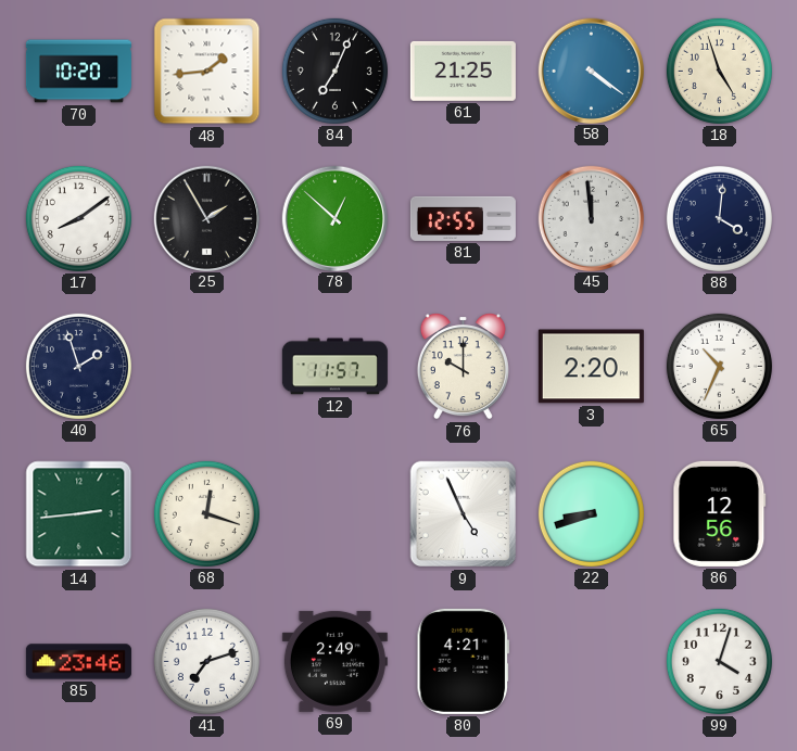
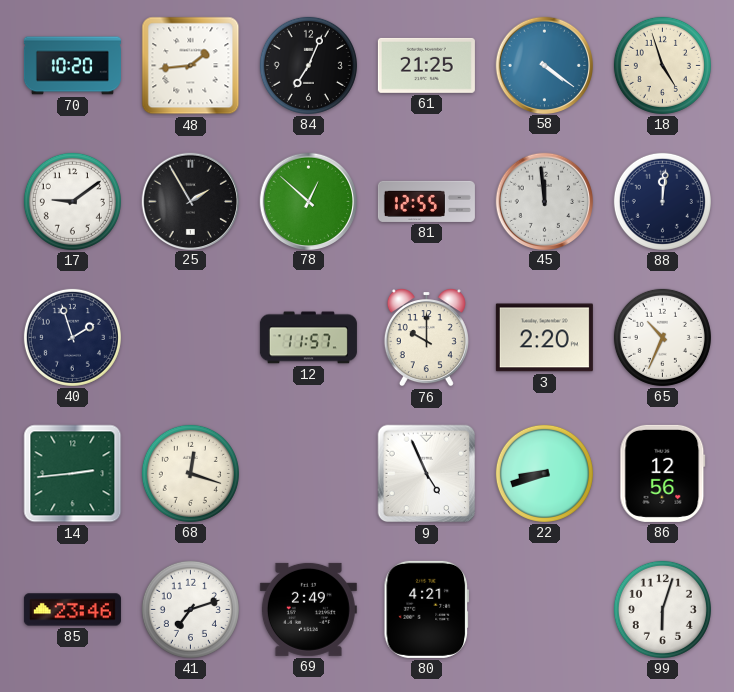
17: 8:09 -> 9:09 (72, 201)
88: 4:01 -> 12:01 (662, 201)
99: 4:03 -> 6:03 (662, 609)
